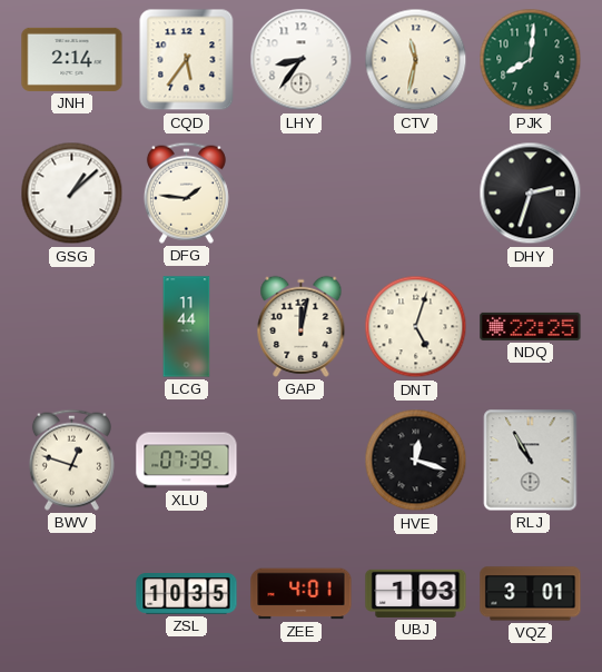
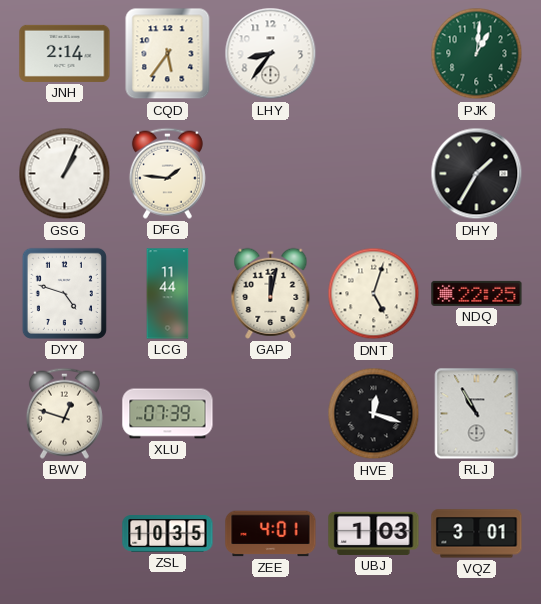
CTV: 11:32 -> none (416, 60)
PJK: 8:01 -> 1:01 (477, 54)
GSG: 1:08 -> 1:04 (65, 174)
DHY: 2:33 -> 1:35 (477, 174)
DYY: none -> 4:48 (64, 293)
